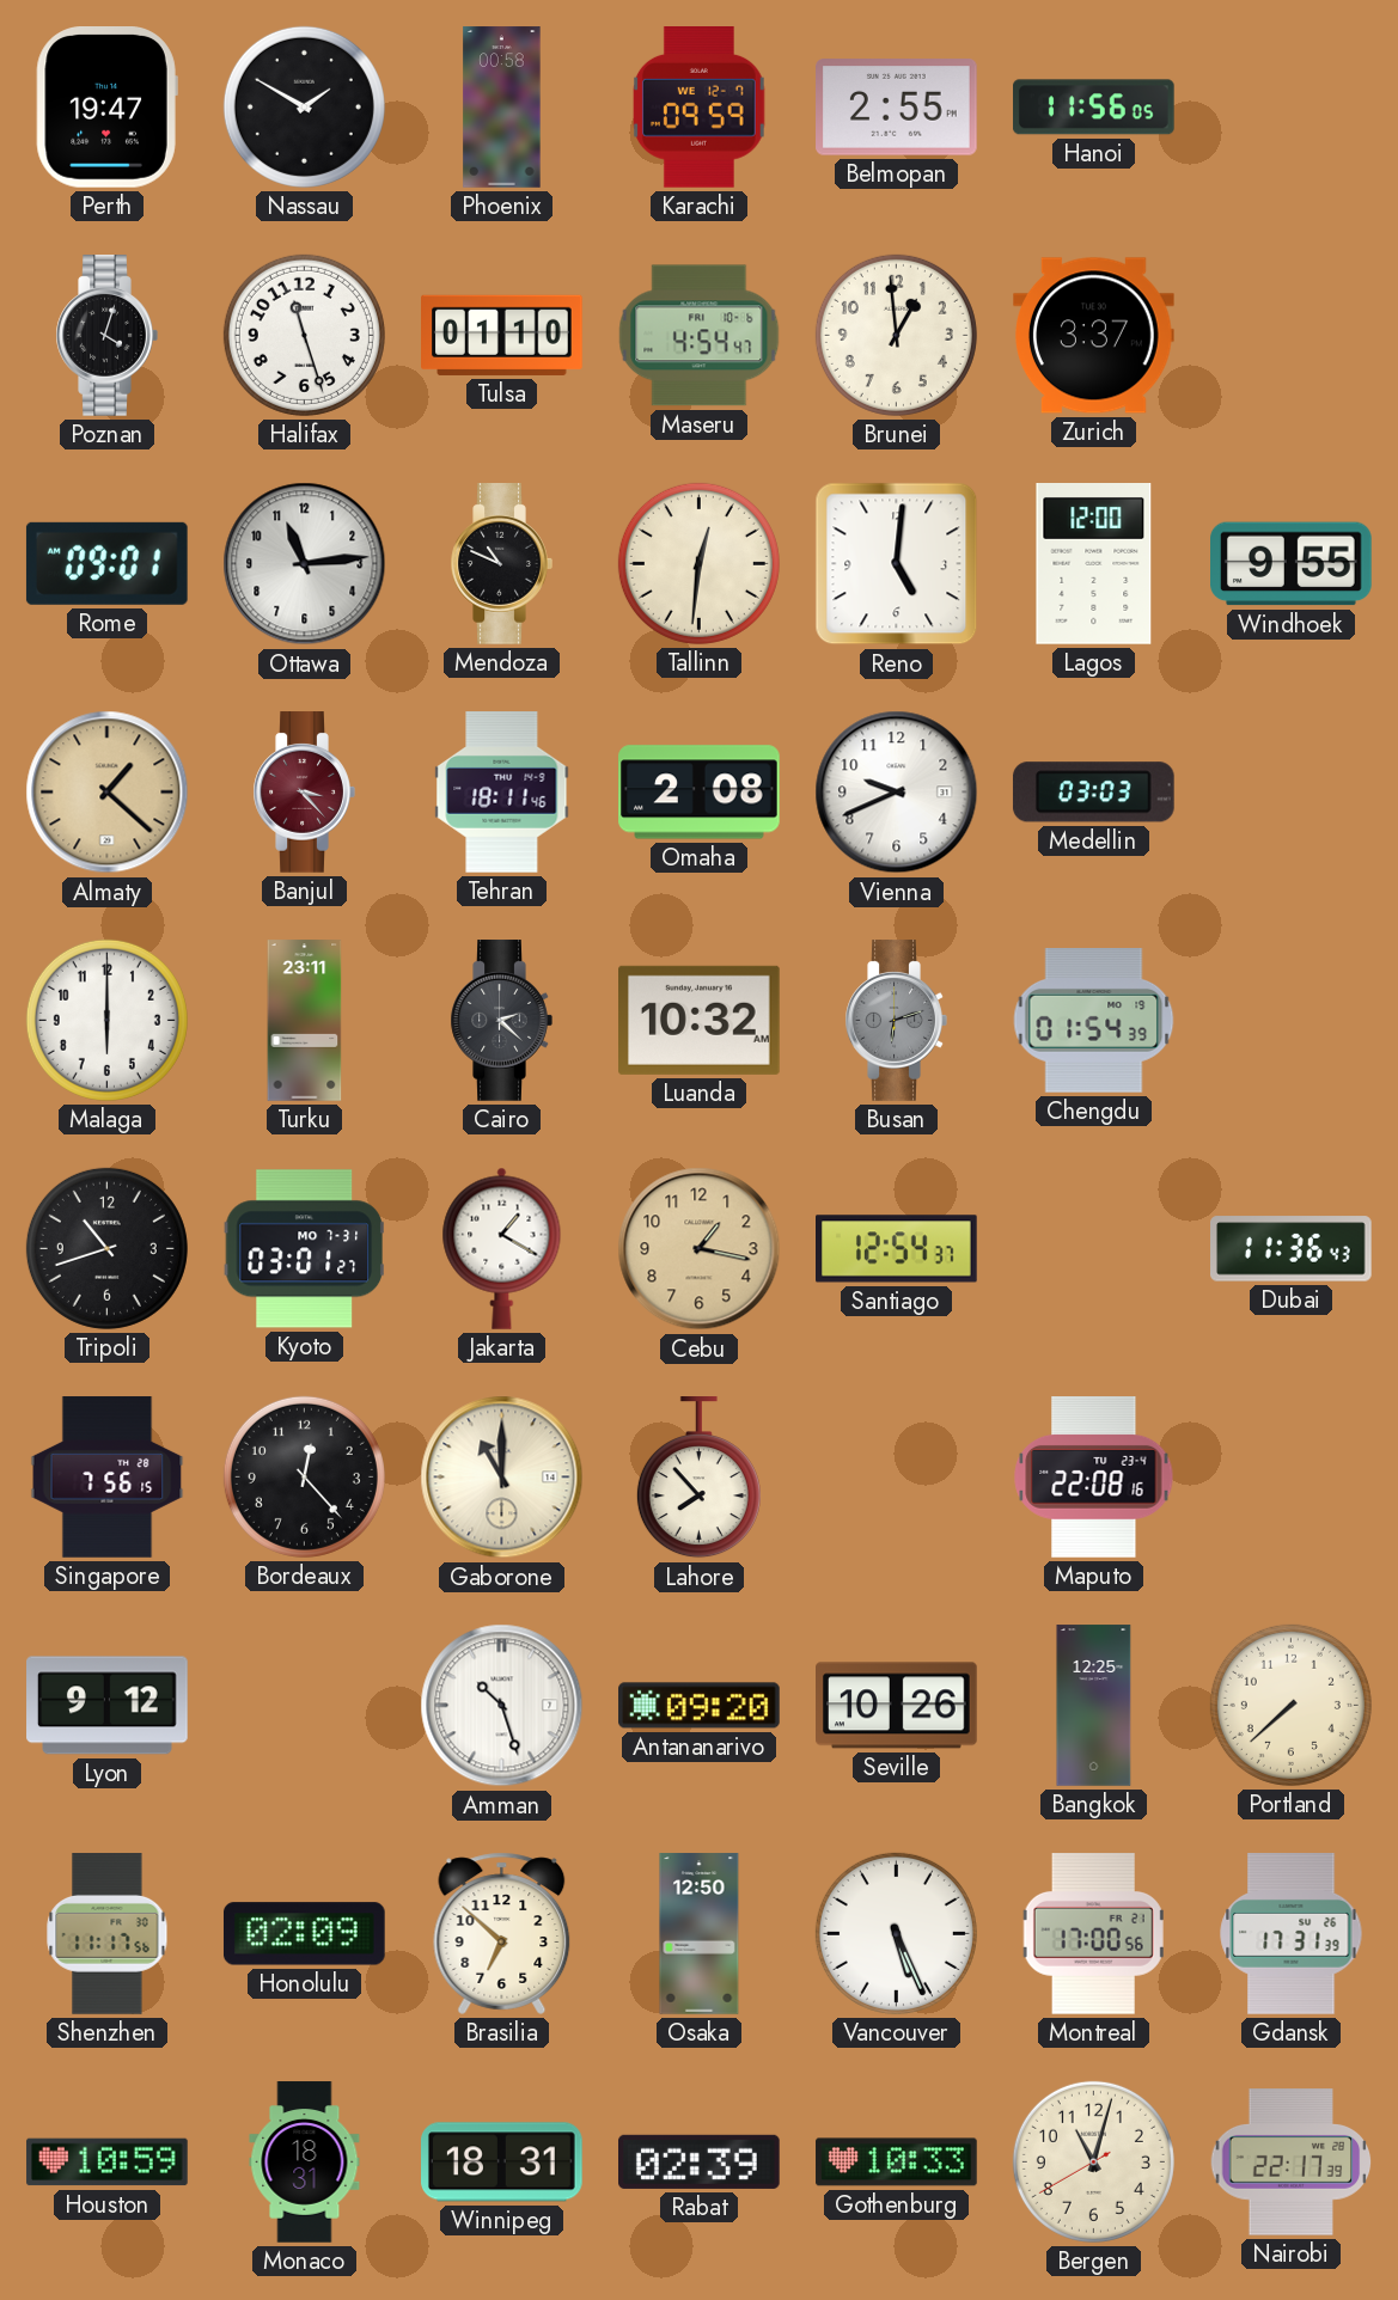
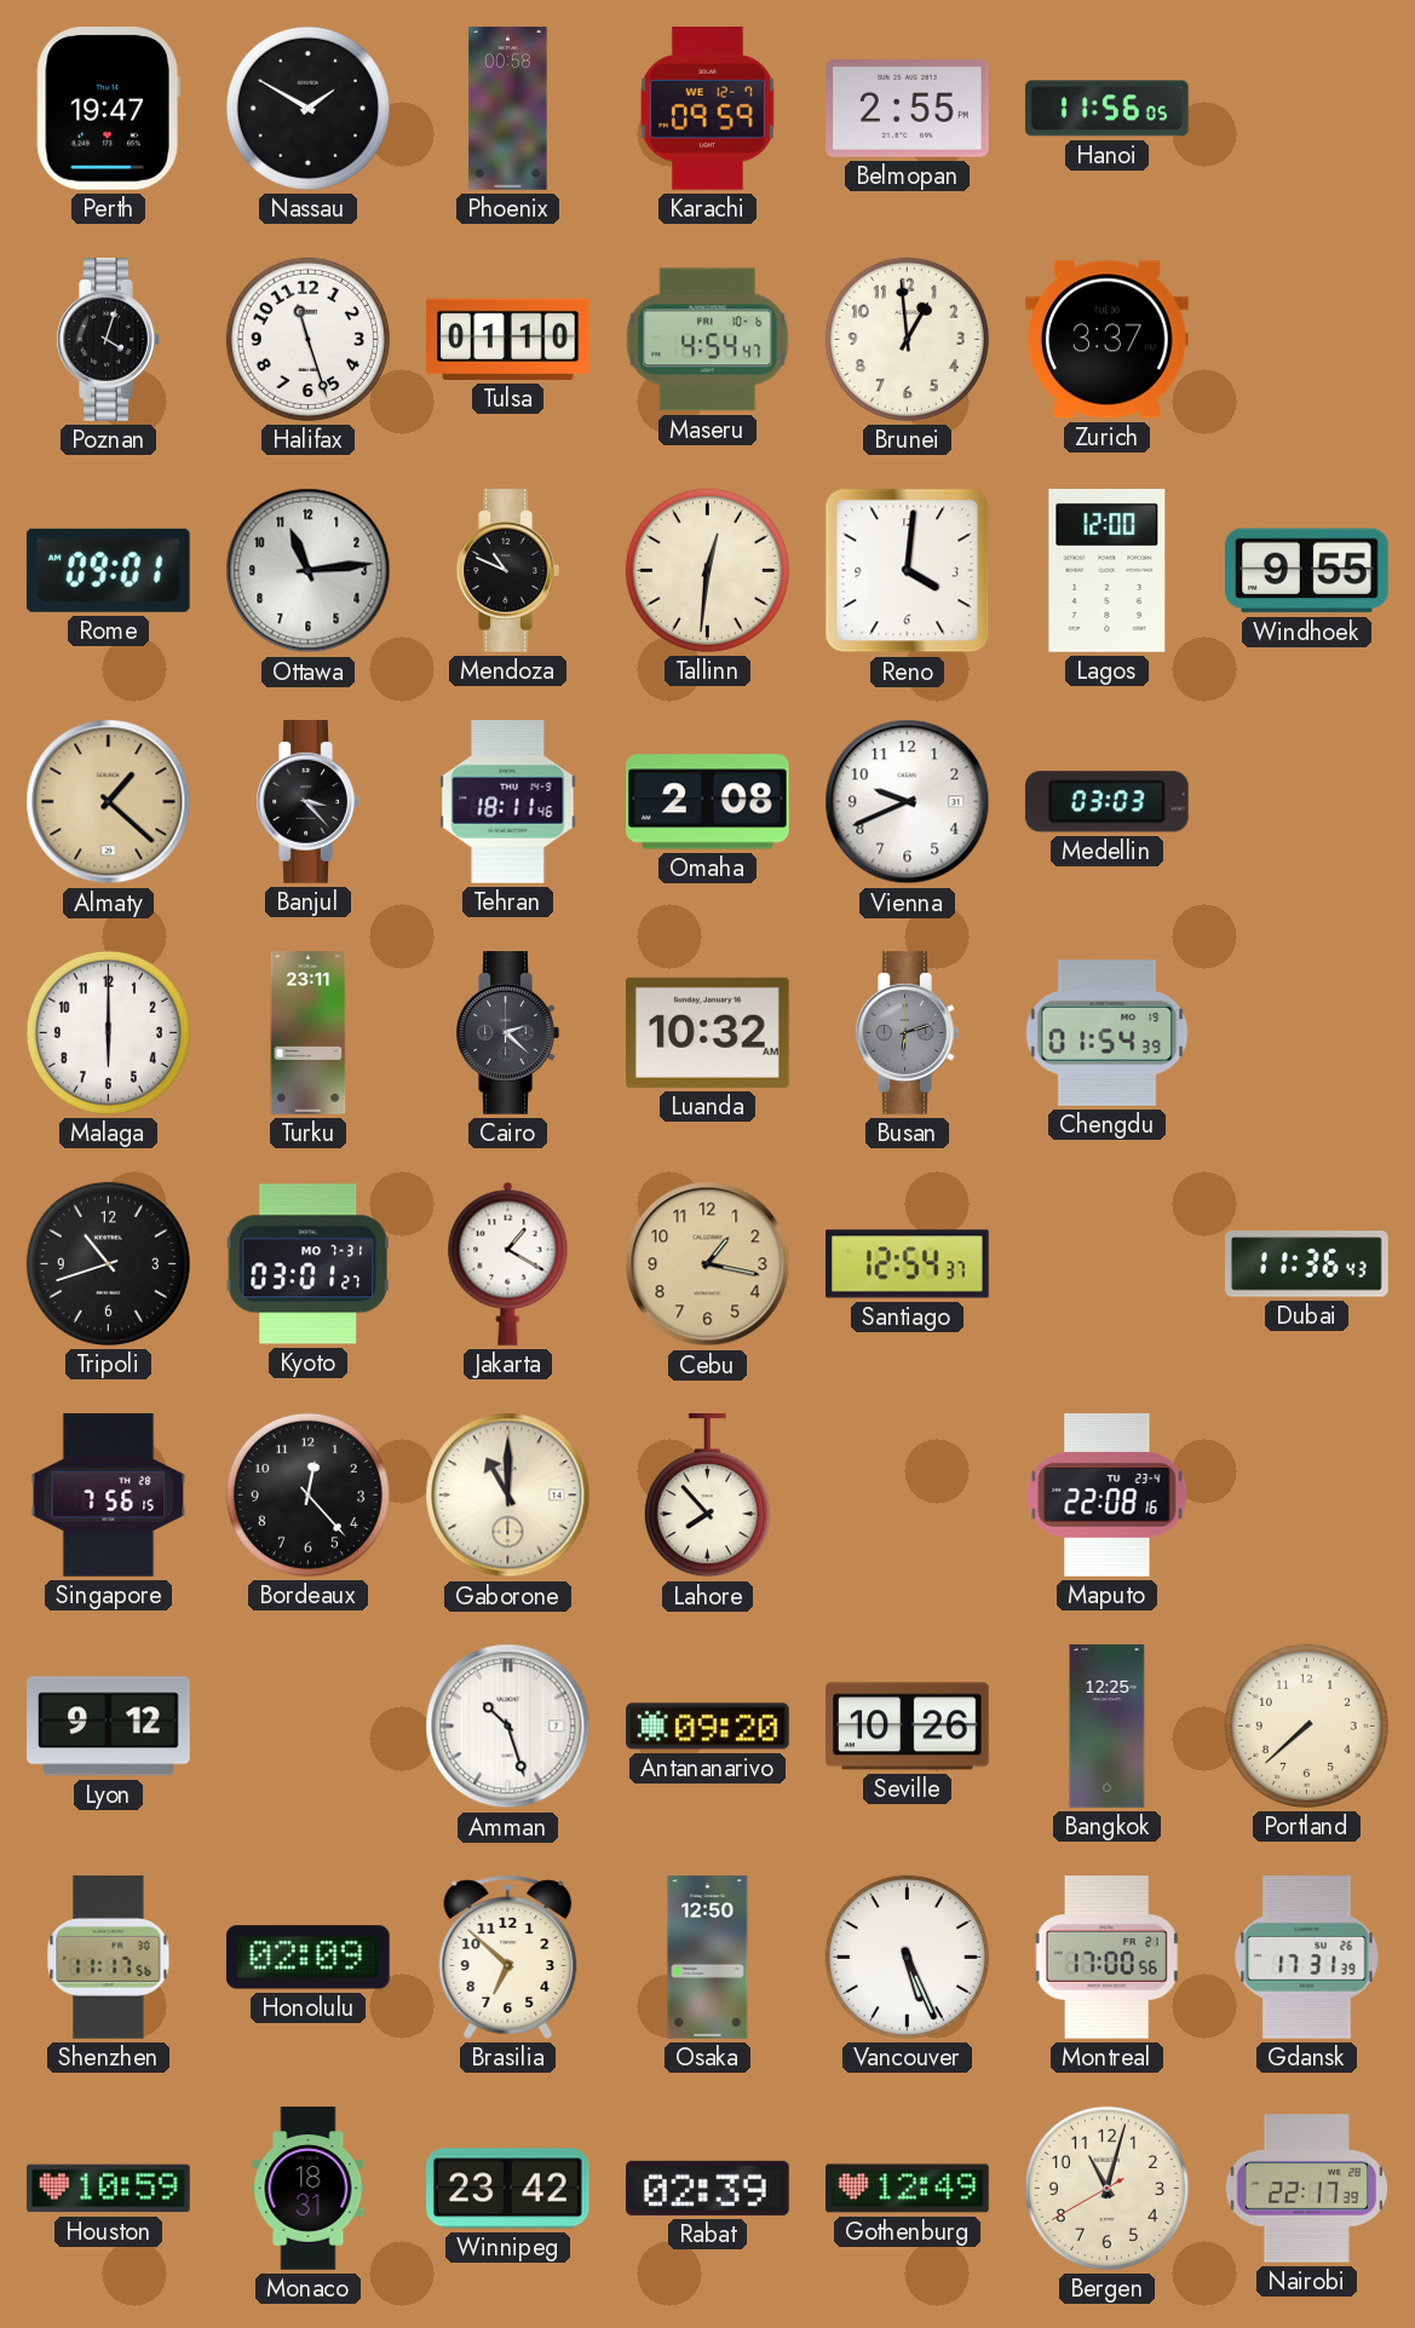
Reno: 5:01 -> 4:01 (908, 571)
Banjul dial: burgundy -> black (307, 802)
Winnipeg: 18:31 -> 23:42 (508, 2189)
Gothenburg: 10:33 -> 12:49 (908, 2189)
